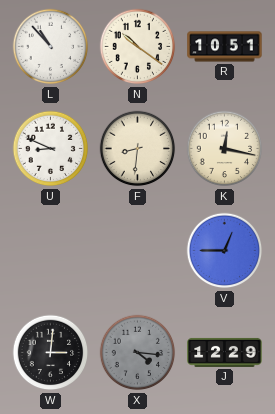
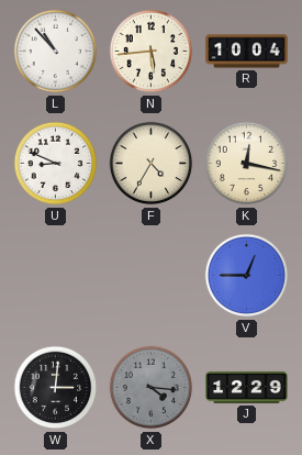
N: 10:21 -> 5:44 (152, 52)
R: 10:51 -> 10:04 (247, 52)
F: 8:31 -> 4:35 (152, 164)
